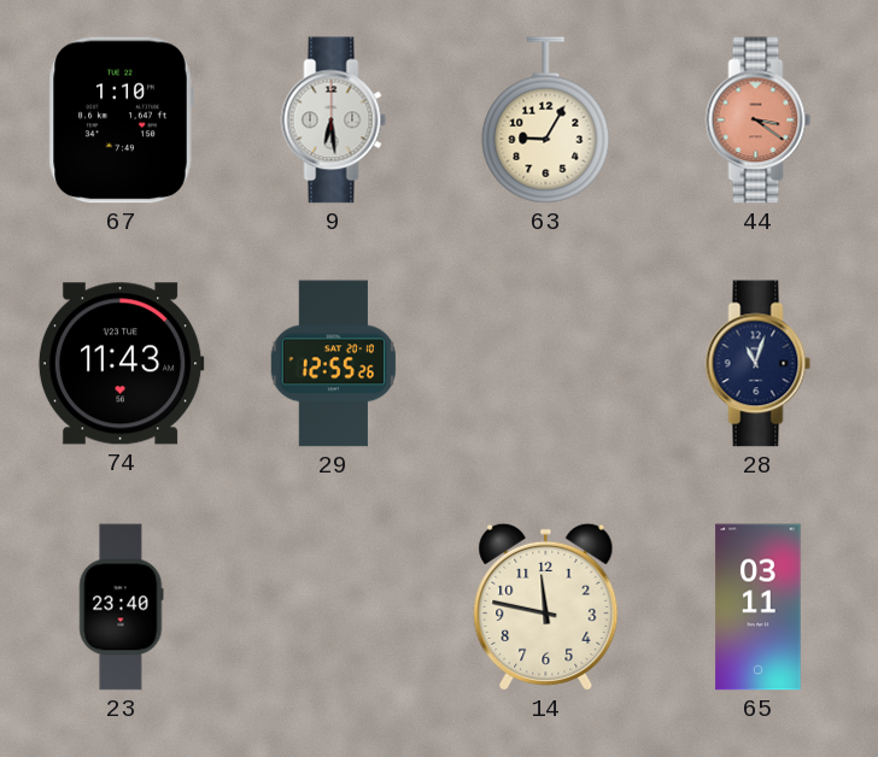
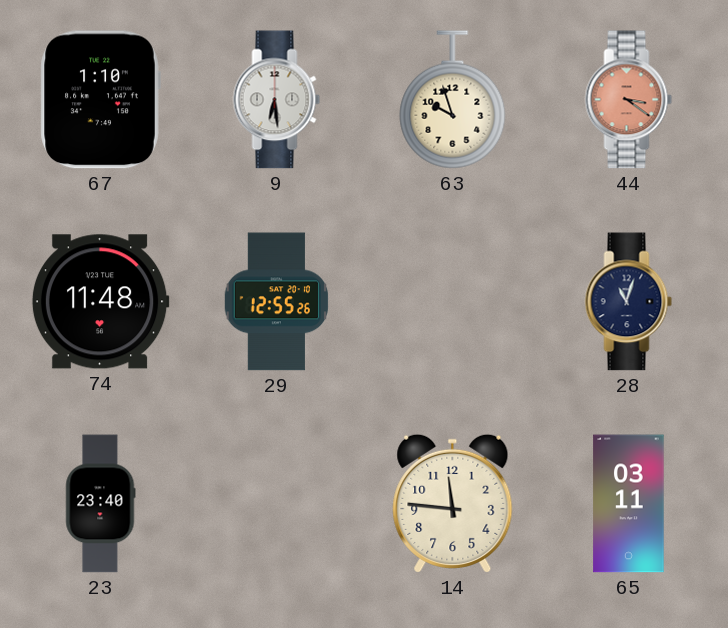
63: 9:05 -> 9:57 (453, 100)
74: 11:43 -> 11:48 (100, 302)
14: 11:47 -> 11:46 (453, 503)
